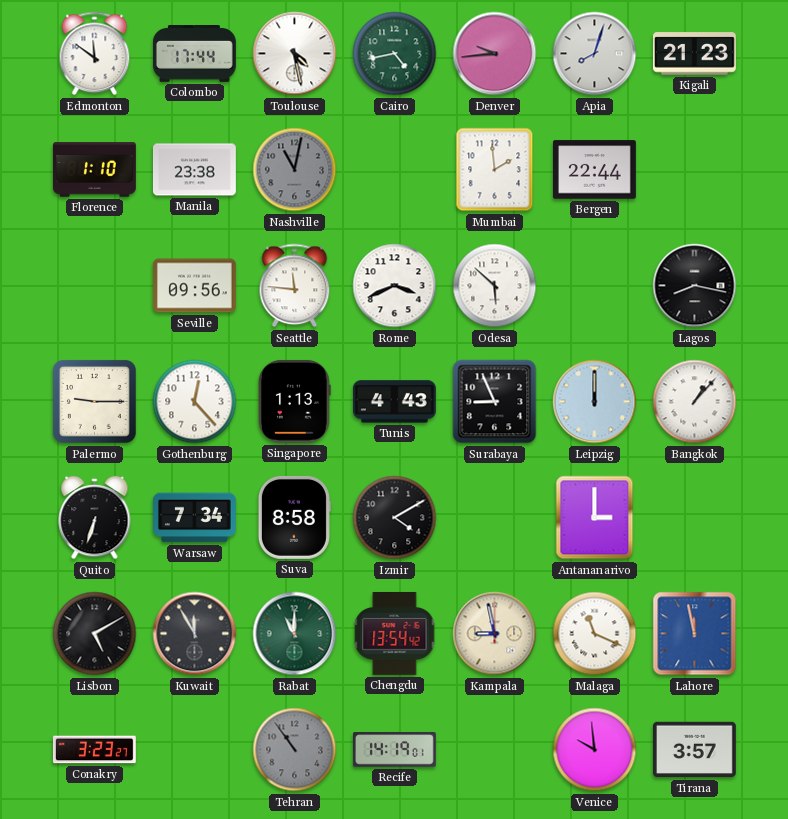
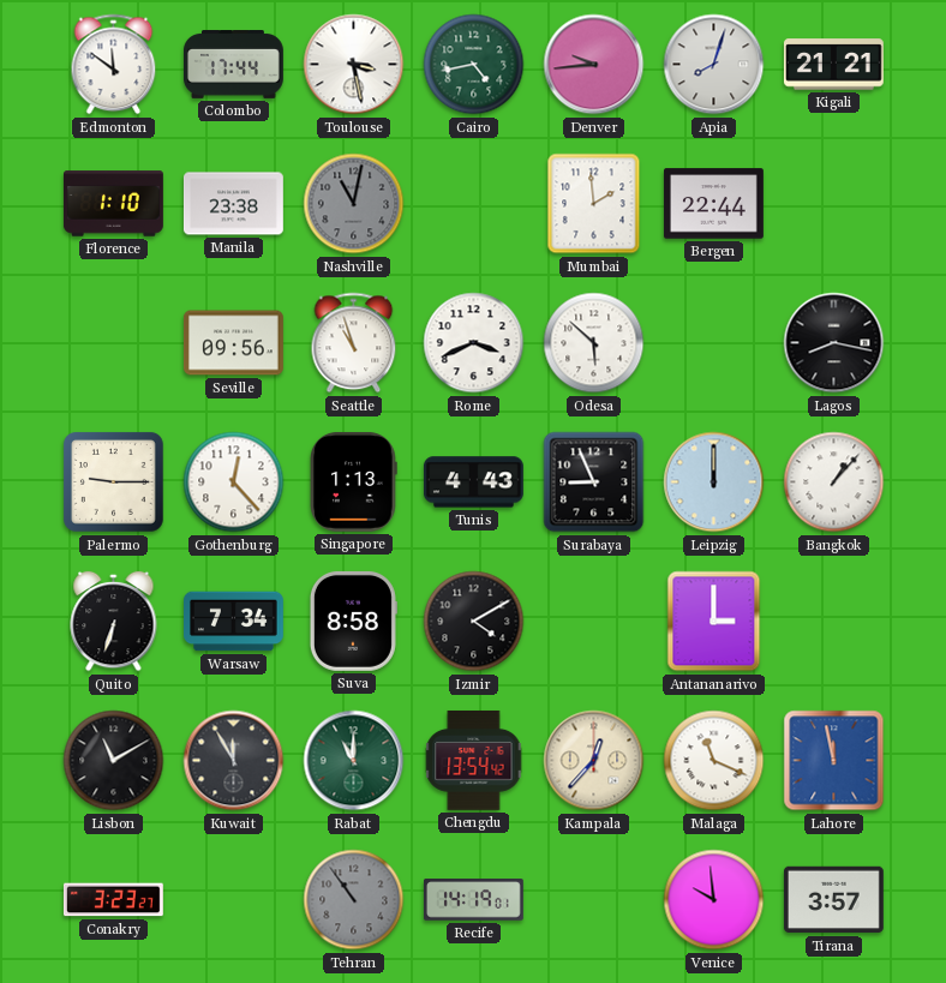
Toulouse: 4:28 -> 3:28 (354, 65)
Kigali: 21:23 -> 21:21 (833, 65)
Seattle: 11:46 -> 10:57 (354, 343)
Lisbon: 5:10 -> 11:10 (114, 761)
Kampala: 8:58 -> 12:37 (594, 761)
